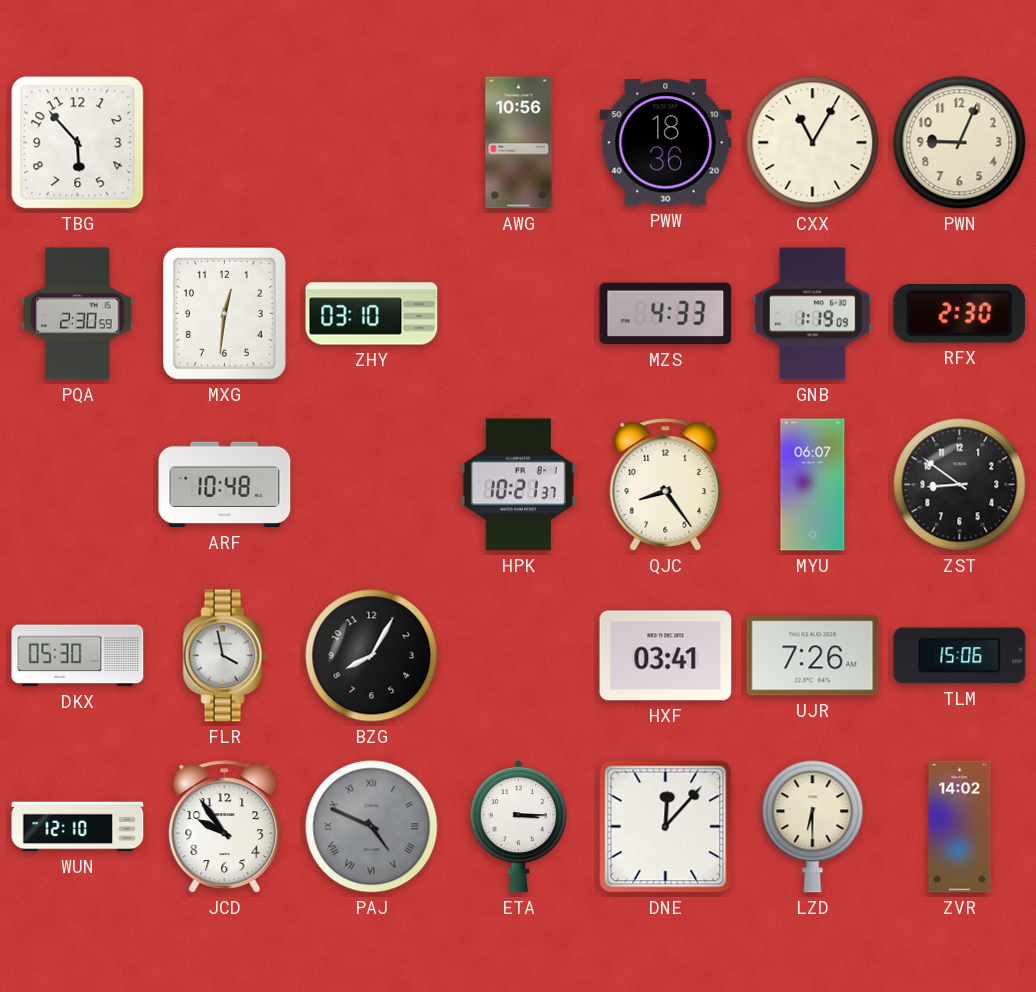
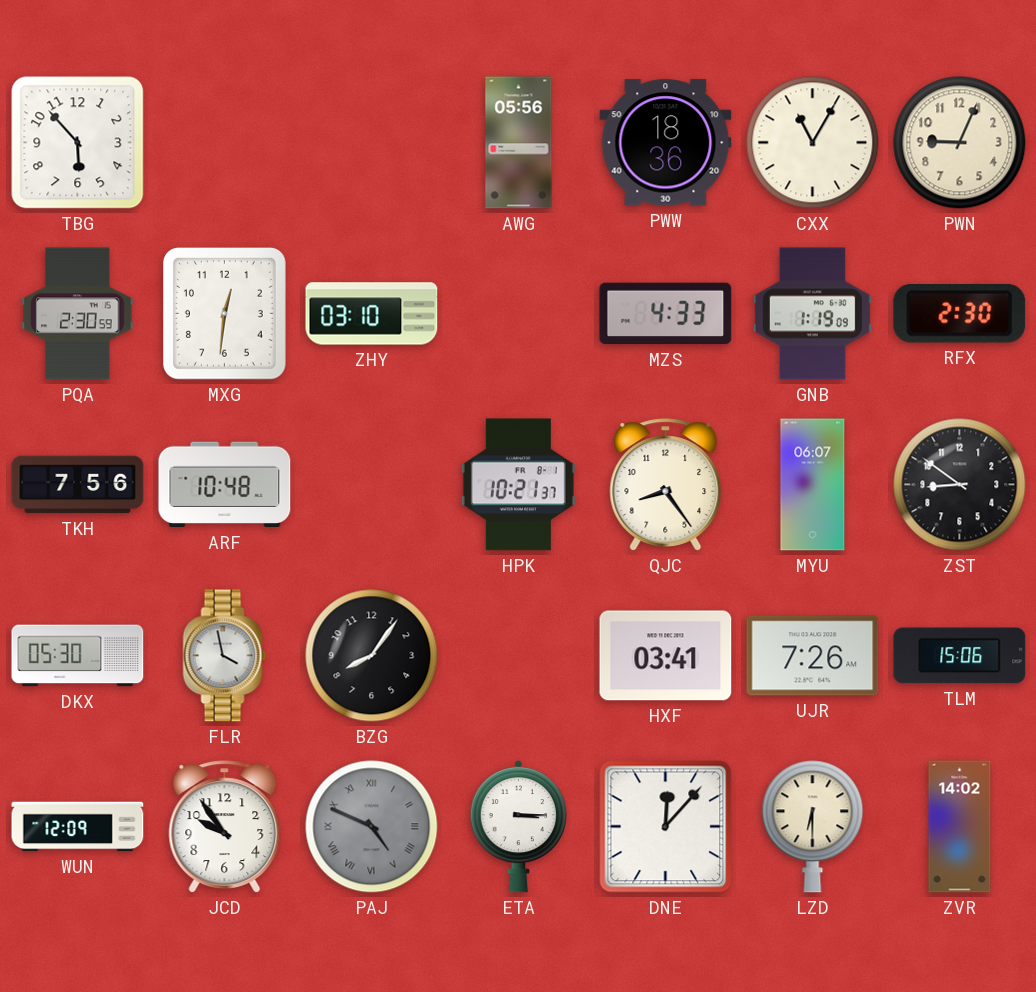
AWG: 10:56 -> 05:56 (519, 143)
TKH: none -> 7:56 (78, 485)
BZG: 8:05 -> 8:06 (372, 656)
WUN: 12:10 -> 12:09 (78, 827)
